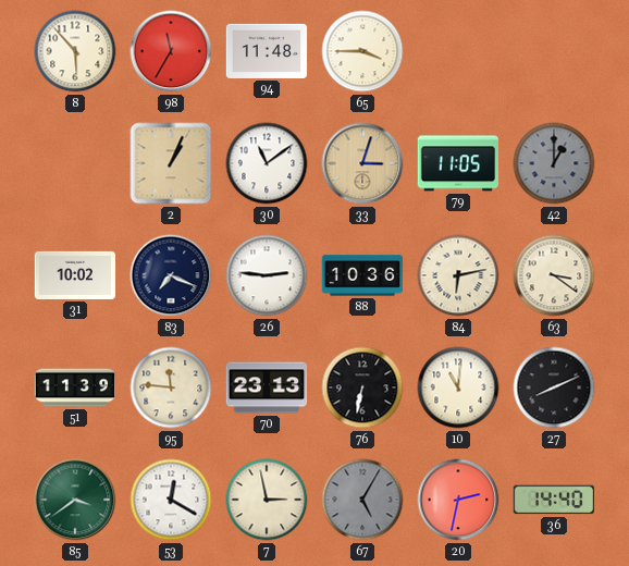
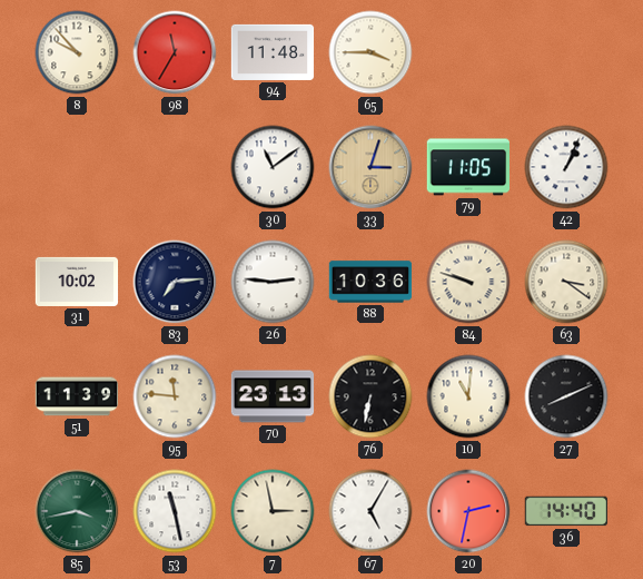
8: 5:53 -> 9:53 (77, 52)
2: 1:04 -> none (171, 163)
42: 1:00 -> 1:04 (566, 167)
42 dial: grey -> white (566, 167)
83: 7:19 -> 7:14 (175, 282)
84: 6:13 -> 9:48 (468, 282)
85: 3:39 -> 3:43 (77, 511)
53: 12:20 -> 11:28 (175, 511)
67 dial: grey -> white (370, 511)
